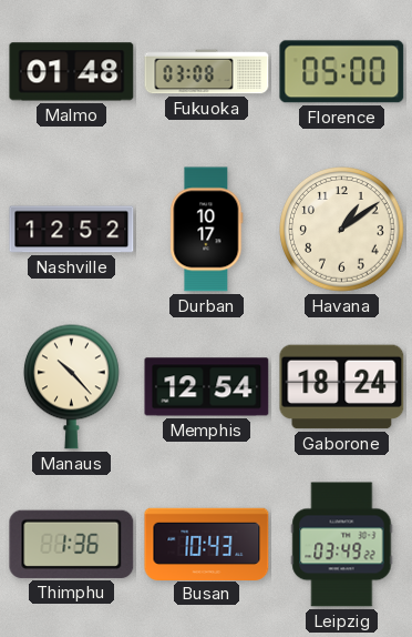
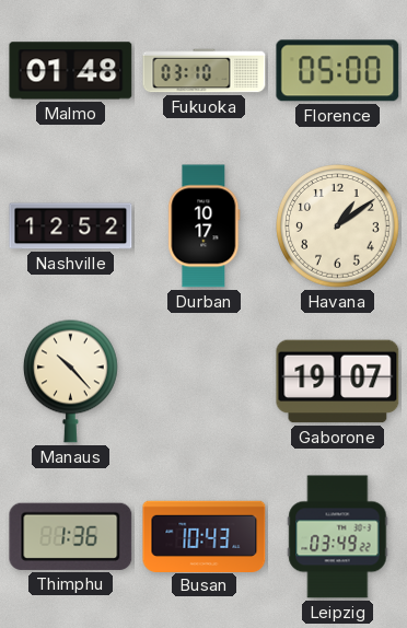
Fukuoka: 03:08 -> 03:10 (205, 71)
Memphis: 12:54 -> none (207, 387)
Gaborone: 18:24 -> 19:07 (338, 382)
